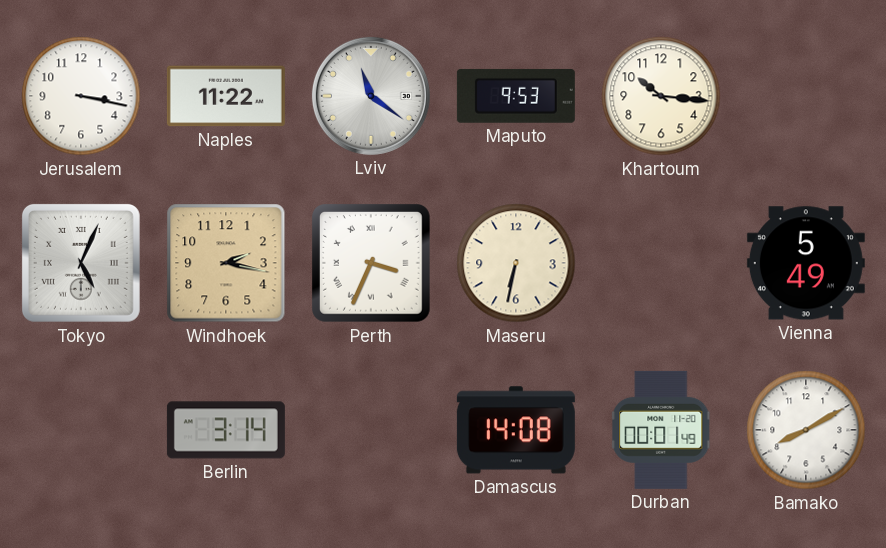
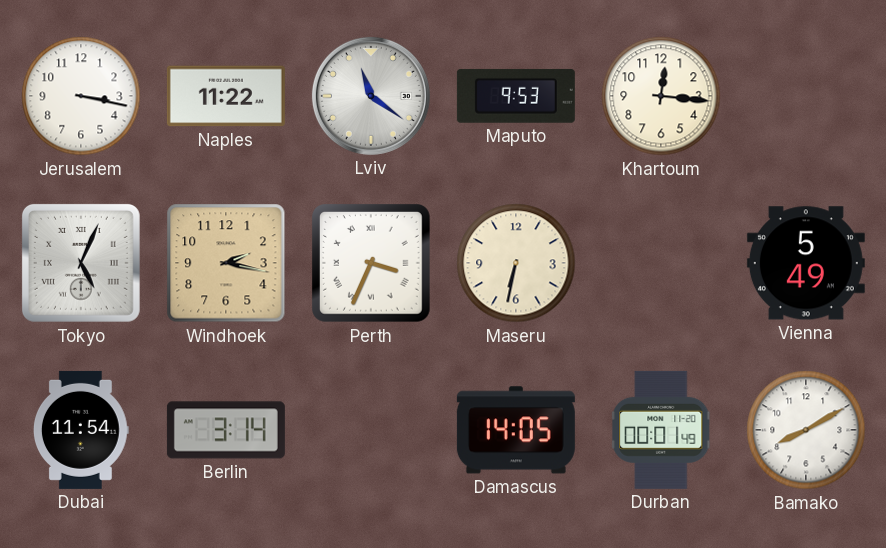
Khartoum: 10:16 -> 12:16 (661, 96)
Dubai: none -> 11:54 (81, 430)
Damascus: 14:08 -> 14:05 (516, 430)
